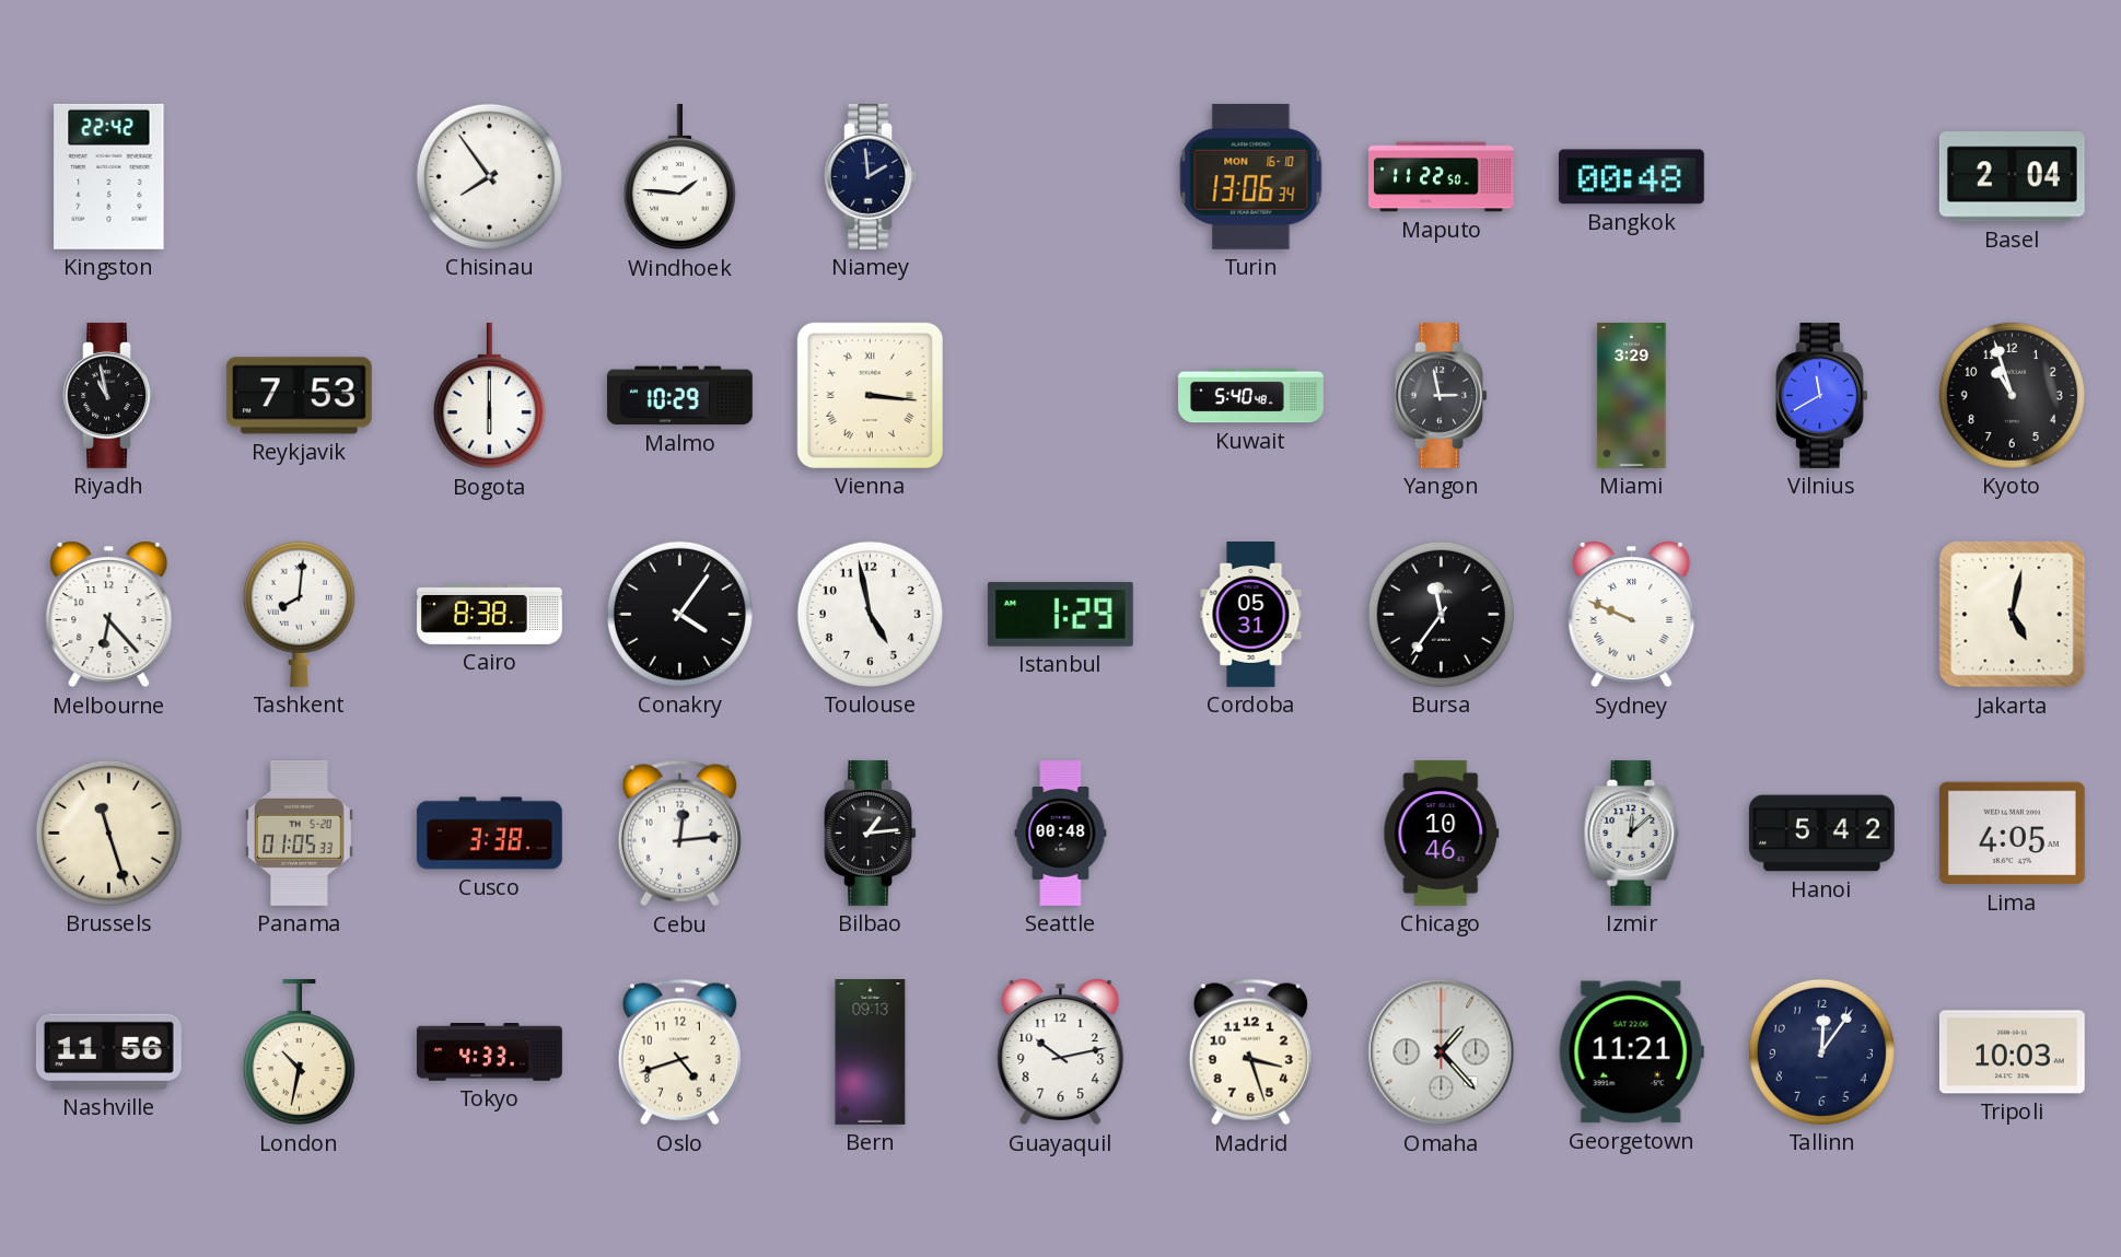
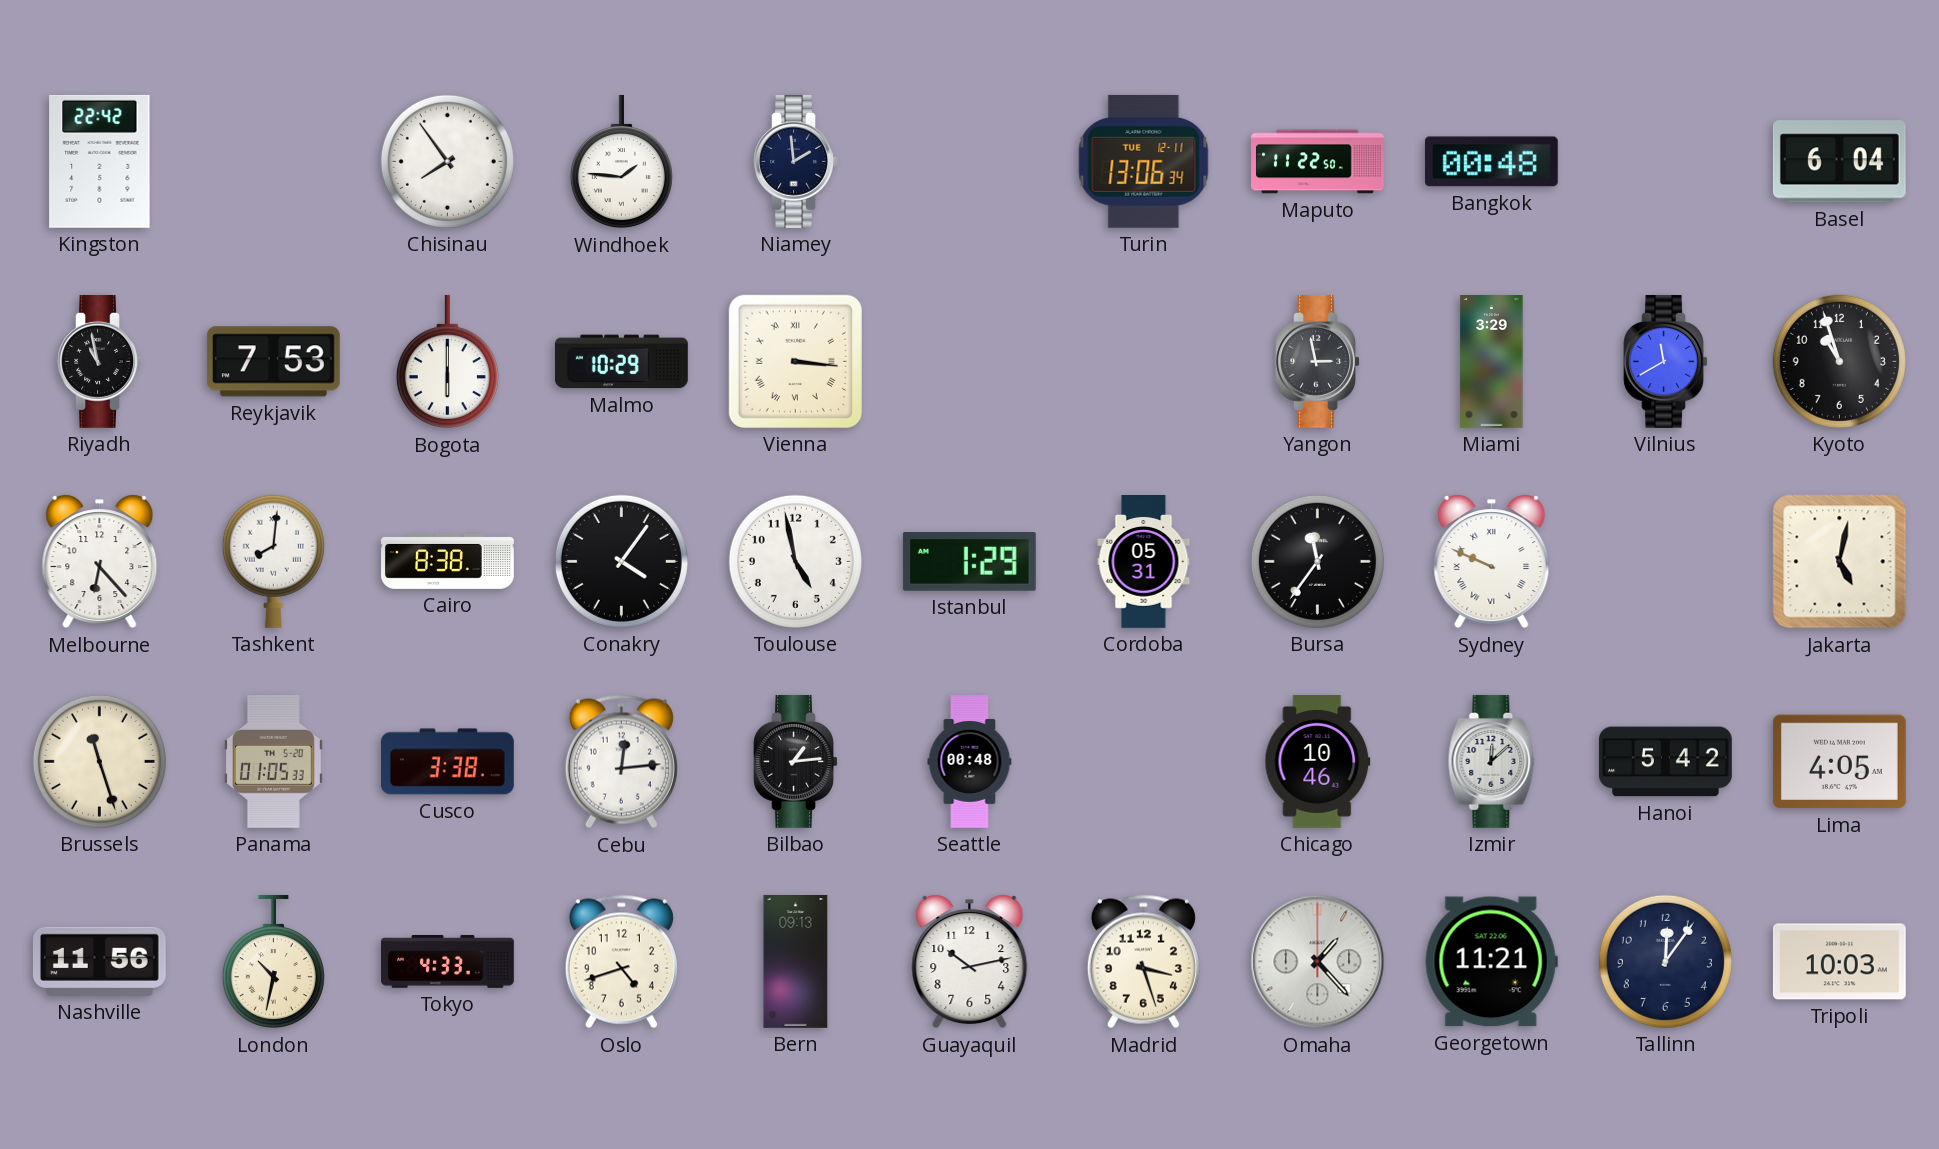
Turin date: MON 16-10 -> TUE 12-11 (1144, 161)
Basel: 2:04 -> 6:04 (1839, 162)
Kuwait: 5:40 -> none (1251, 396)
